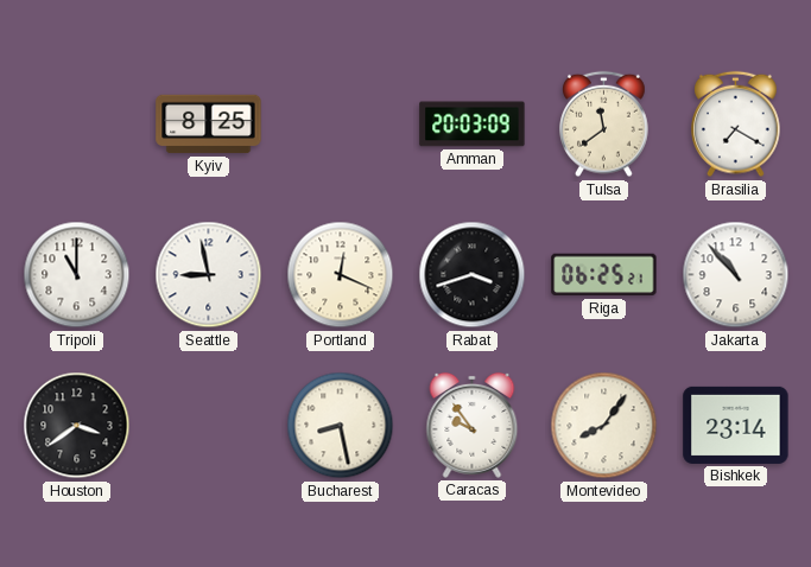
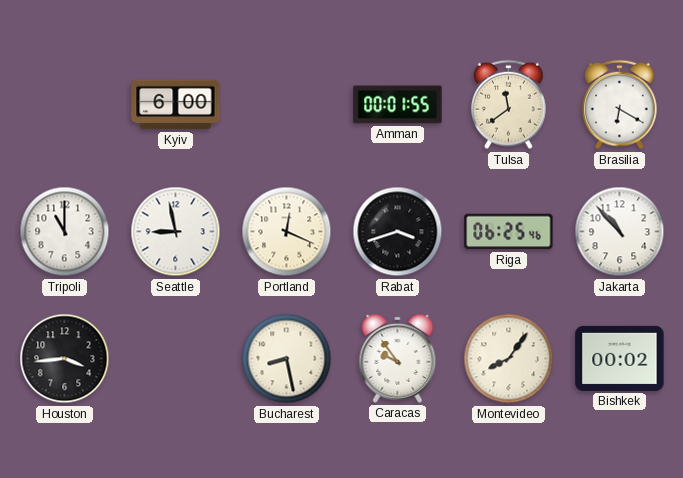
Kyiv: 8:25 -> 6:00 (176, 105)
Amman: 20:03 -> 00:01 (398, 105)
Brasilia: 7:20 -> 6:20 (620, 105)
Riga: 06:25:21 -> 06:25:46 (509, 232)
Houston: 3:39 -> 3:44 (65, 359)
Bishkek: 23:14 -> 00:02 (620, 358)
